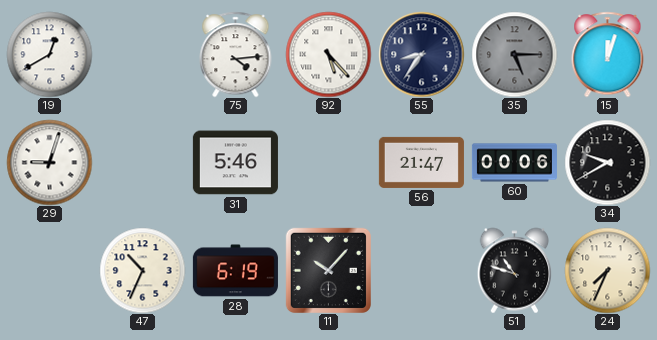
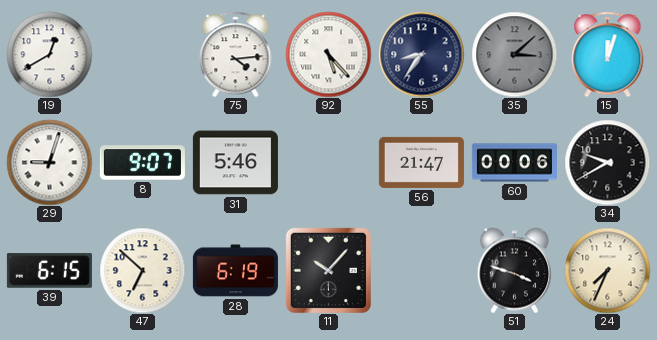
35: 5:15 -> 3:08 (514, 54)
8: none -> 9:07 (142, 163)
39: none -> 6:15 (49, 271)
47: 10:34 -> 6:52 (142, 270)
51: 10:48 -> 3:48 (515, 270)
